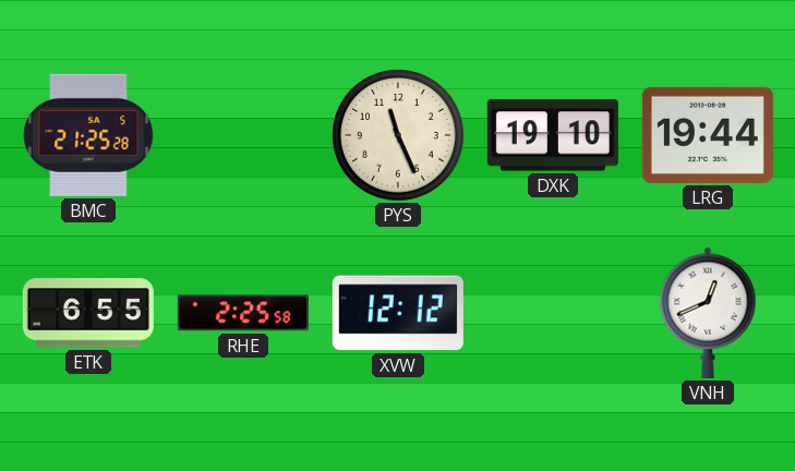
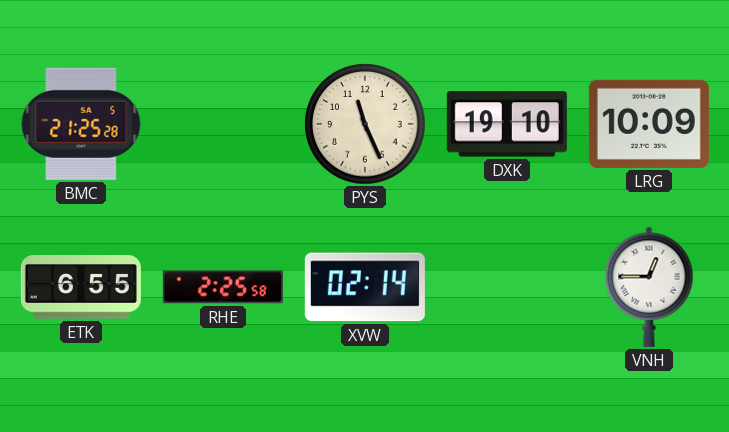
LRG: 19:44 -> 10:09 (649, 124)
XVW: 12:12 -> 02:14 (365, 287)
VNH: 12:41 -> 12:45 (649, 287)
